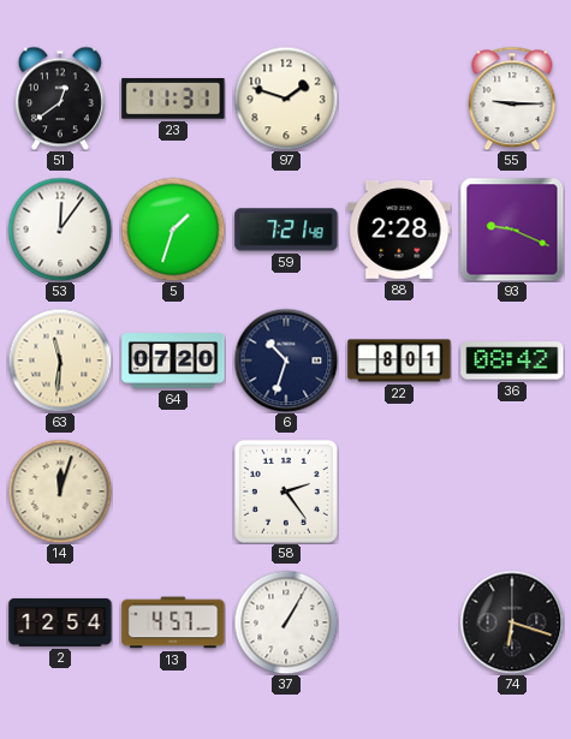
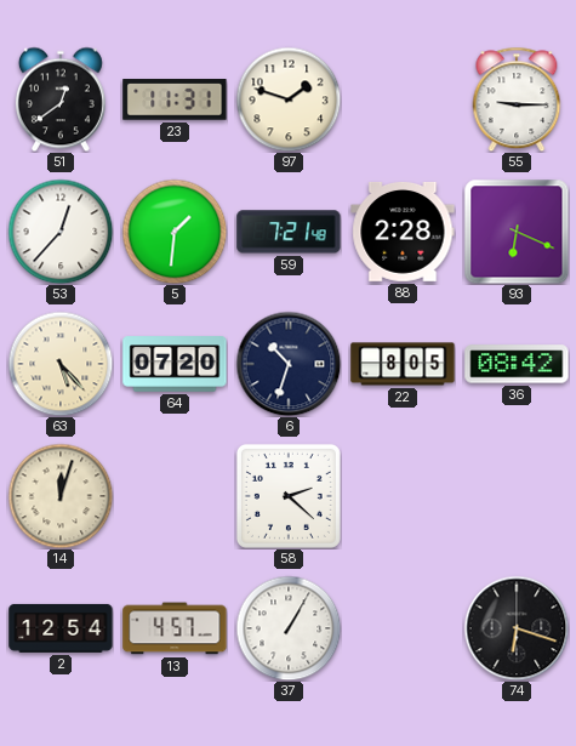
53: 12:06 -> 12:37 (61, 232)
5: 1:33 -> 1:31 (175, 232)
93: 9:19 -> 6:19 (517, 232)
63: 11:31 -> 5:23 (61, 364)
22: 8:01 -> 8:05 (403, 364)
58: 2:24 -> 2:22 (289, 496)
